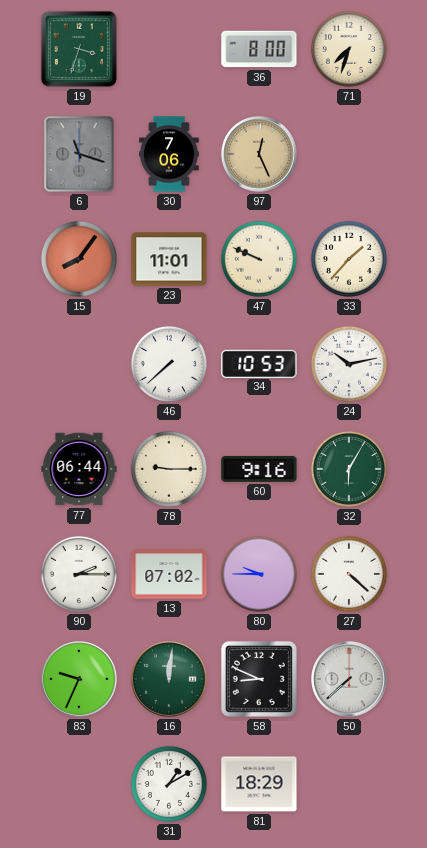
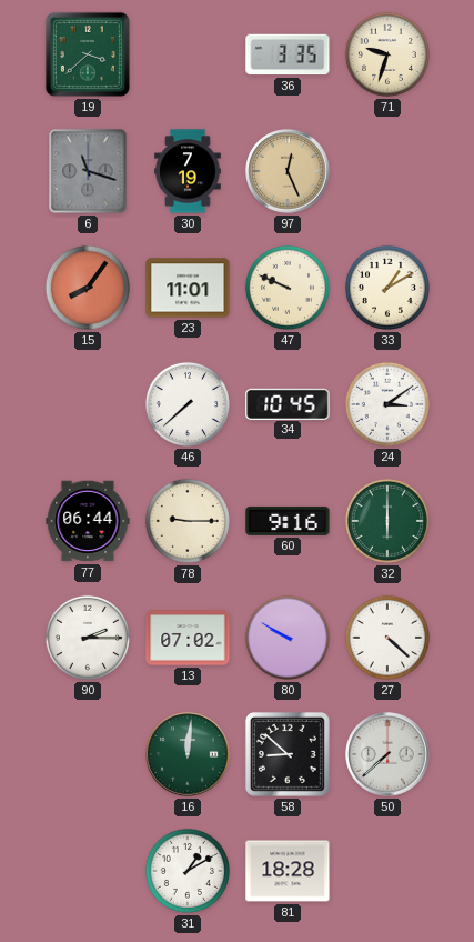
19: 3:33 -> 3:38 (88, 54)
36: 8:00 -> 3:35 (288, 54)
71: 7:33 -> 9:33 (387, 54)
30: 7:06 -> 7:19 (188, 171)
33: 1:37 -> 1:10 (387, 288)
34: 10:53 -> 10:45 (288, 403)
24: 10:13 -> 3:09 (387, 404)
32: 6:05 -> 6:00 (387, 521)
80: 9:45 -> 9:50 (288, 638)
83: 9:34 -> none (79, 679)
58: 8:49 -> 8:52 (288, 754)
81: 18:29 -> 18:28 (288, 871)
